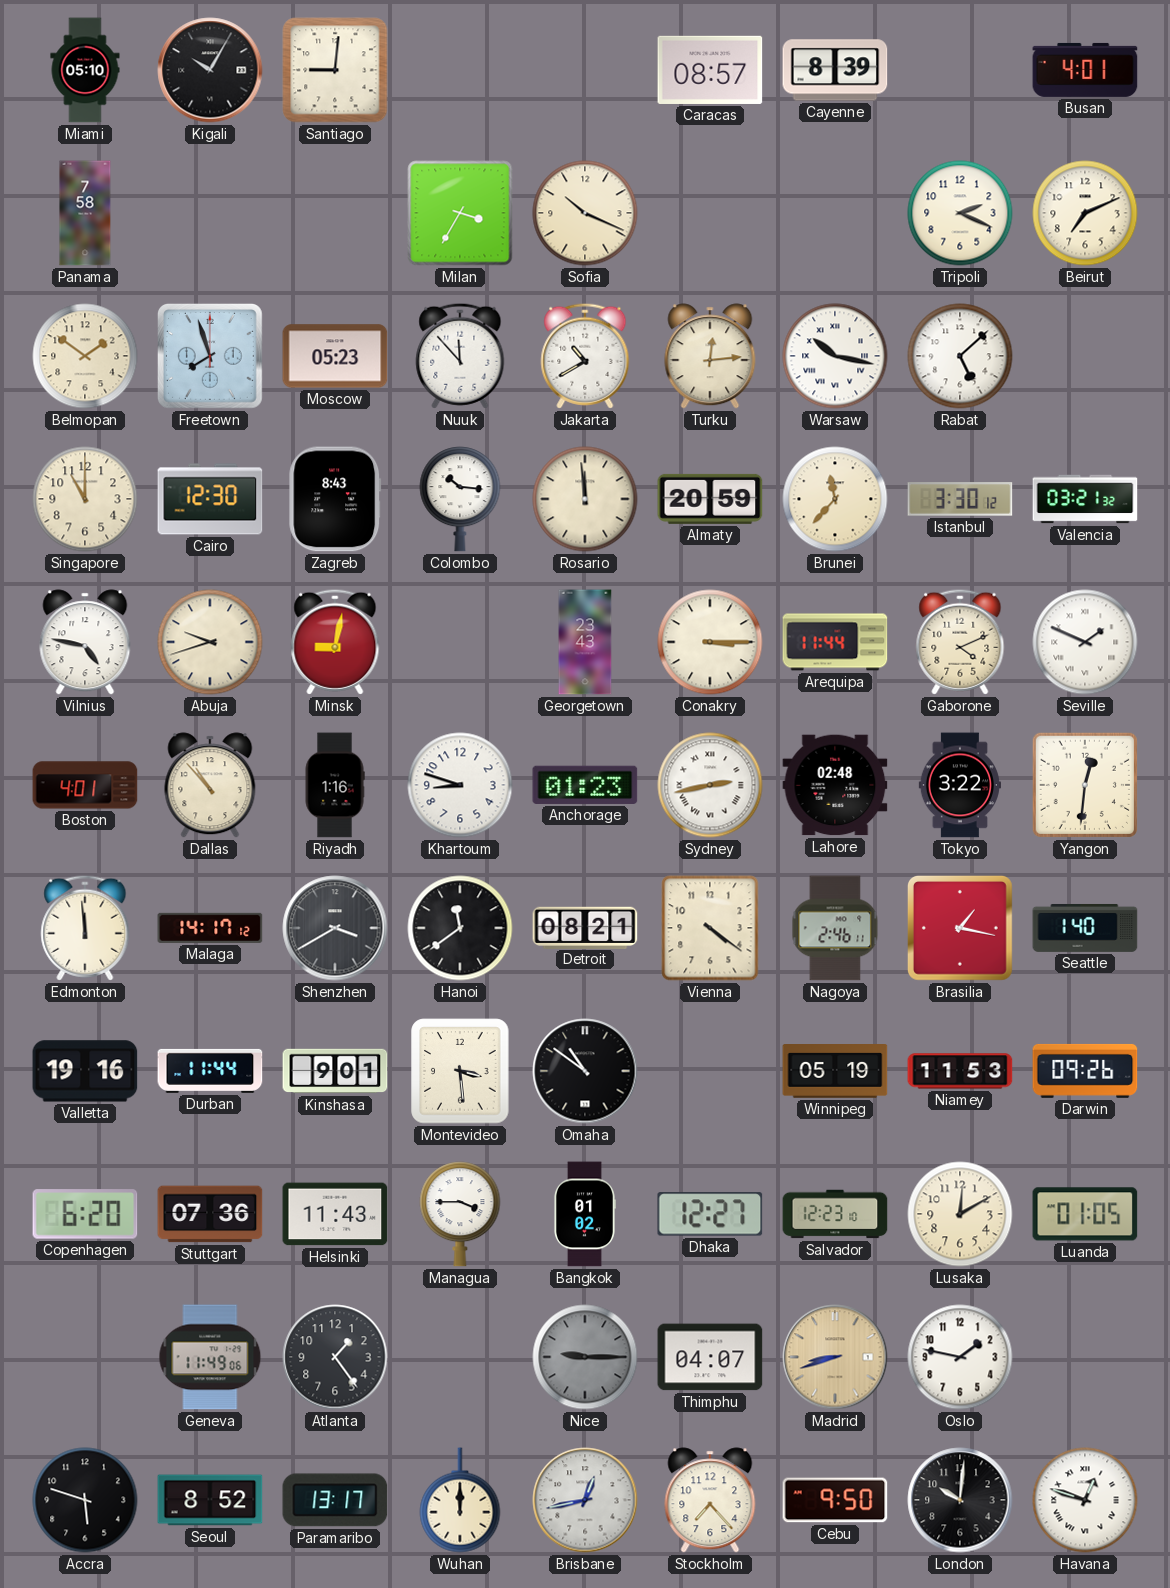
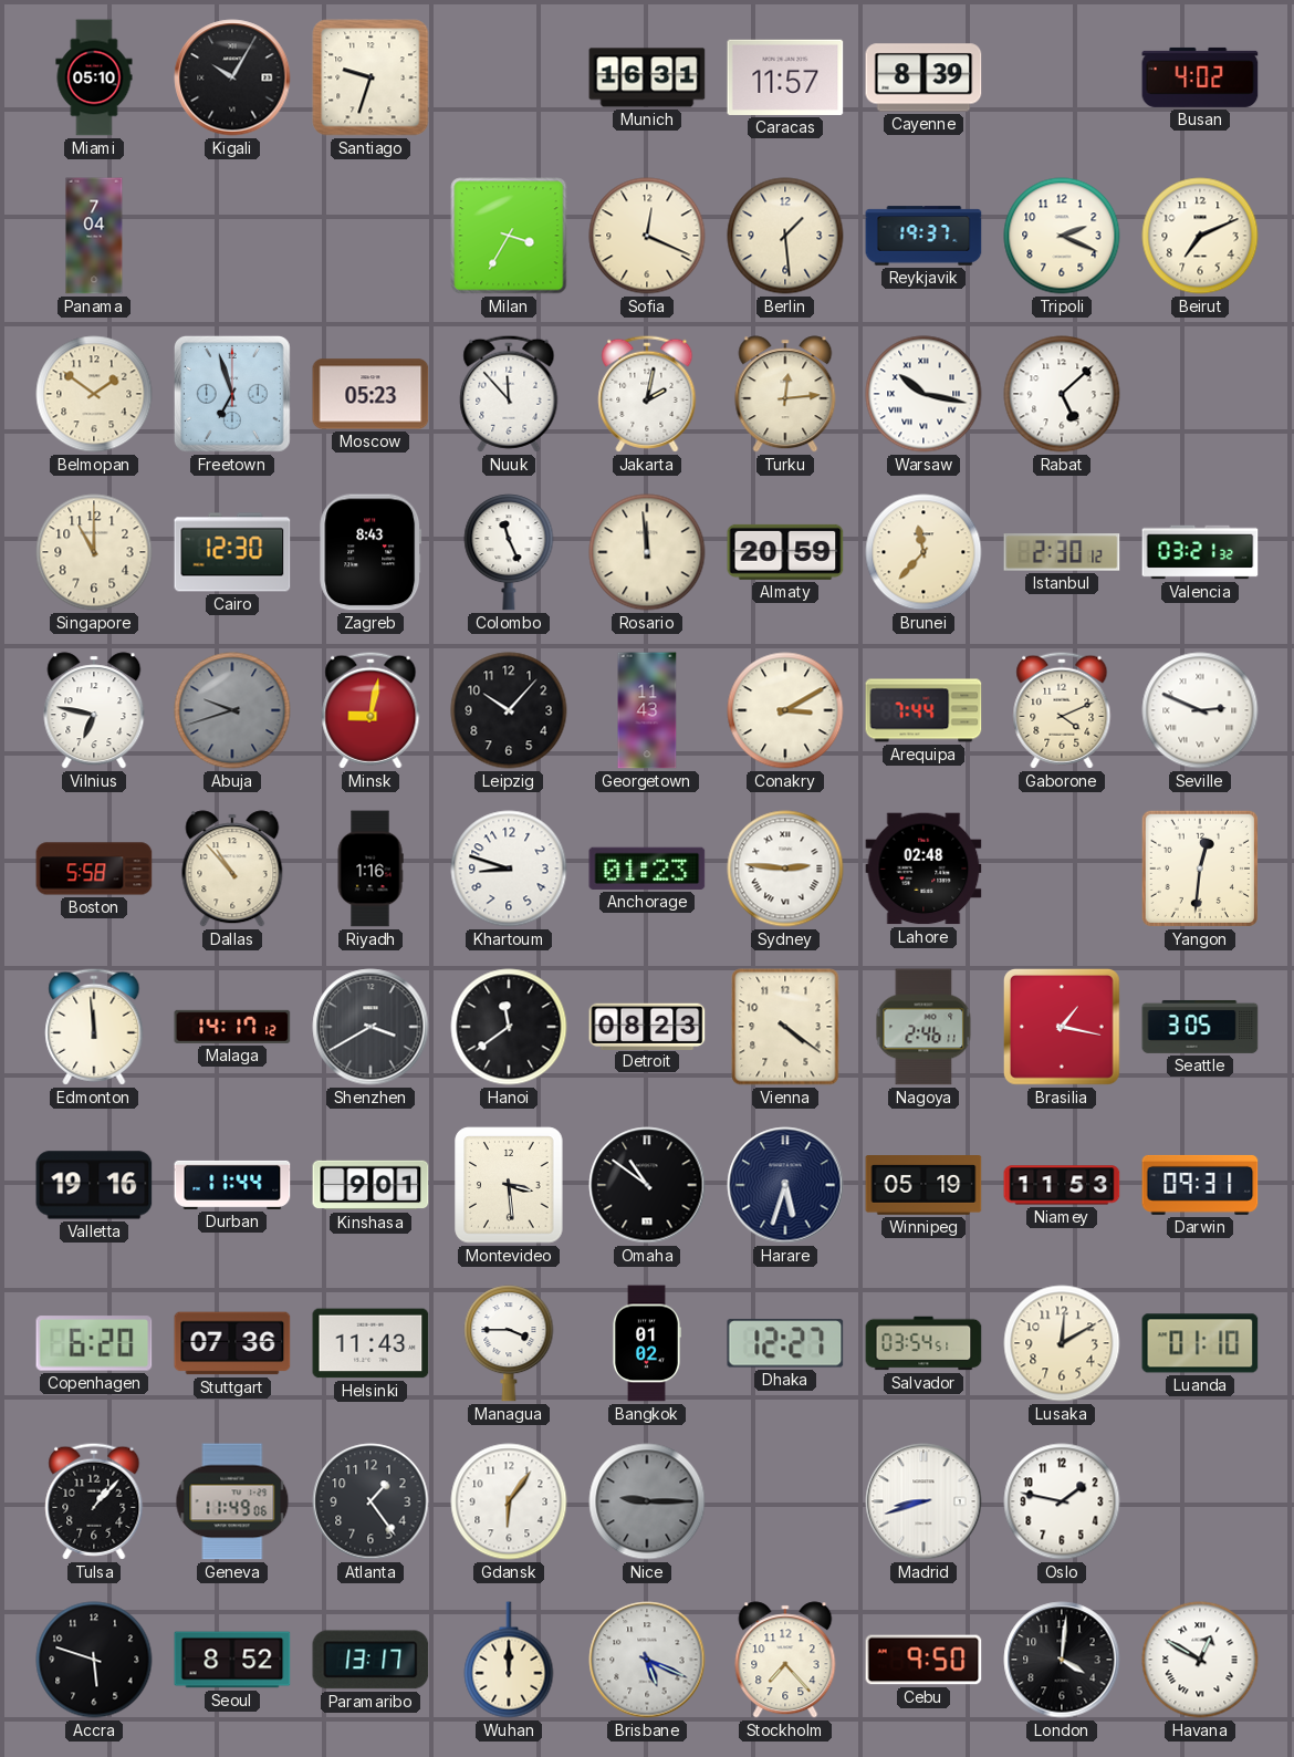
Santiago: 9:01 -> 9:33 (371, 77)
Munich: none -> 16:31 (647, 77)
Caracas: 08:57 -> 11:57 (785, 77)
Busan: 4:01 -> 4:02 (1200, 77)
Panama: 7:58 -> 7:04 (94, 236)
Sofia: 10:19 -> 12:19 (647, 236)
Berlin: none -> 1:29 (785, 236)
Reykjavik: none -> 19:37 (923, 236)
Freetown: 7:57 -> 6:57 (232, 394)
Jakarta: 10:40 -> 2:02 (647, 394)
Colombo: 10:16 -> 11:26 (509, 552)
Istanbul: 3:30 -> 2:30 (1062, 552)
Vilnius: 4:47 -> 6:47 (94, 710)
Abuja dial: cream -> grey (232, 710)
Leipzig: none -> 10:07 (509, 710)
Georgetown: 23:43 -> 11:43 (647, 710)
Conakry: 3:15 -> 3:10 (785, 710)
Arequipa: 11:44 -> 7:44 (923, 710)
Seville: 1:49 -> 2:49 (1200, 710)
Boston: 4:01 -> 5:58 (94, 869)
Sydney: 2:43 -> 2:46 (785, 869)
Tokyo: 3:22 -> none (960, 785)
Detroit: 08:21 -> 08:23 (647, 1026)
Seattle: 1:40 -> 3:05 (1200, 1027)
Harare: none -> 5:33 (785, 1185)
Darwin: 09:26 -> 09:31 (1200, 1185)
Salvador: 12:23 -> 03:54 (923, 1343)
Luanda: 01:05 -> 01:10 (1200, 1343)
Tulsa: none -> 1:07 (94, 1501)
Gdansk: none -> 6:06 (509, 1501)
Thimphu: 04:07 -> none (710, 1357)
Madrid dial: champagne -> white (923, 1501)
Brisbane: 12:43 -> 5:19 (647, 1660)
London: 10:01 -> 4:01 (1062, 1660)
Havana: 12:48 -> 12:50 (1200, 1660)
